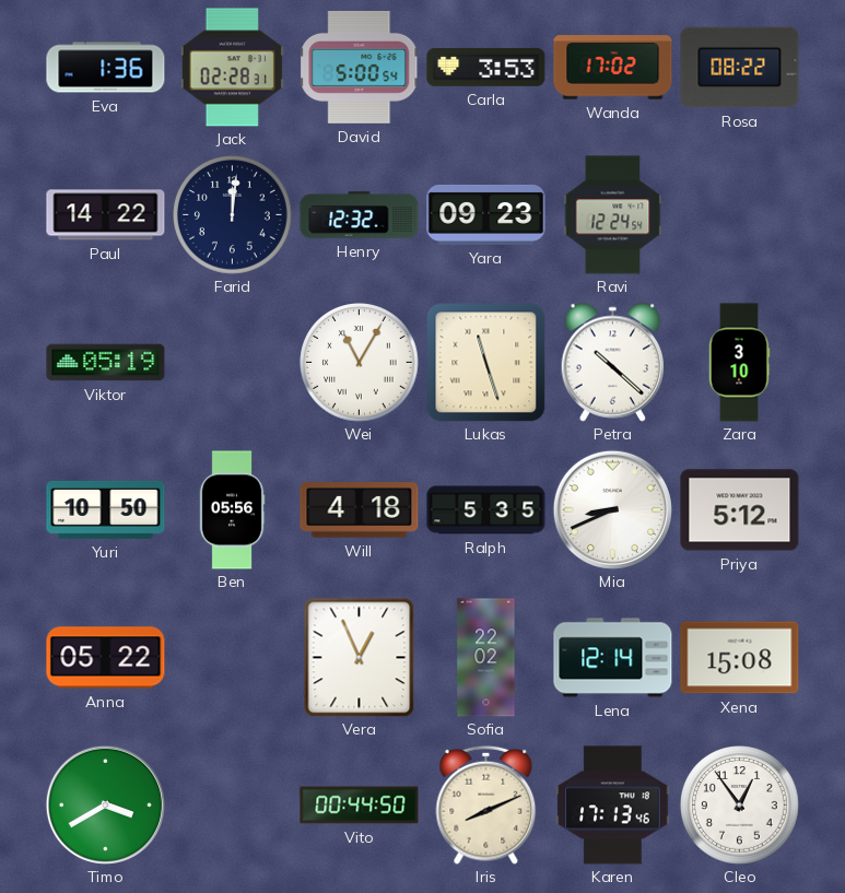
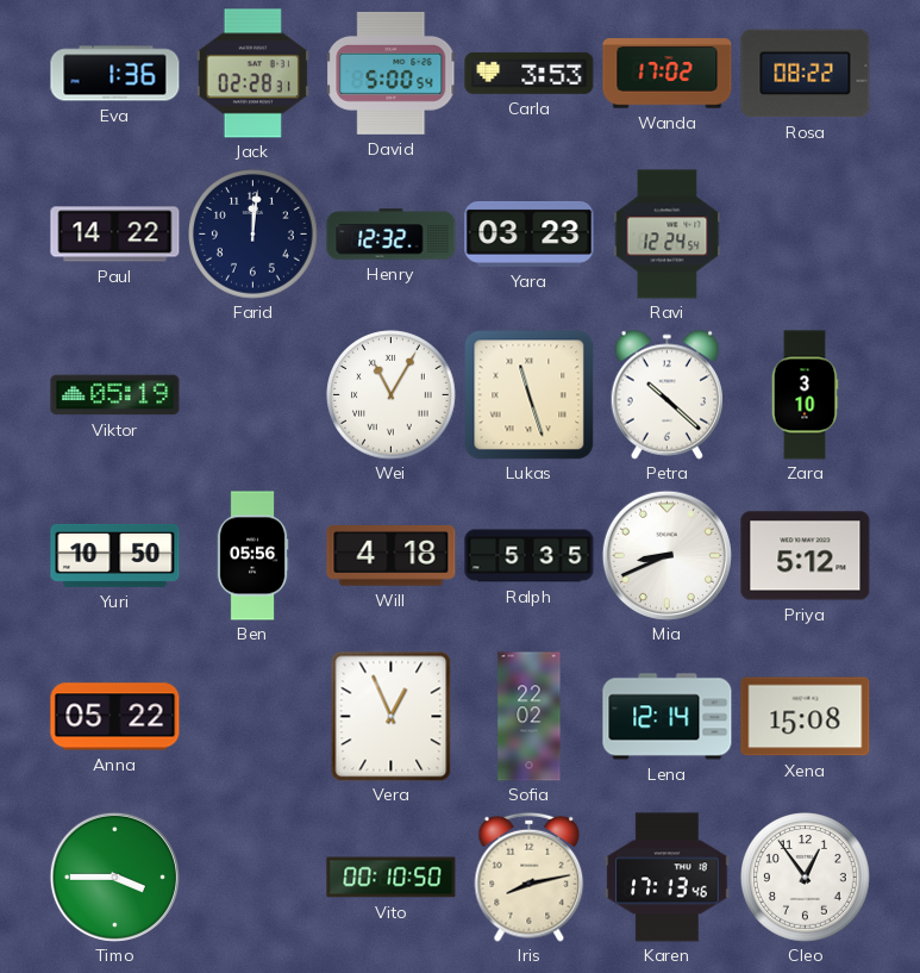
Yara: 09:23 -> 03:23 (530, 233)
Timo: 3:40 -> 3:45 (114, 877)
Vito: 00:44 -> 00:10 (392, 878)
Iris: 8:11 -> 8:13 (530, 877)
